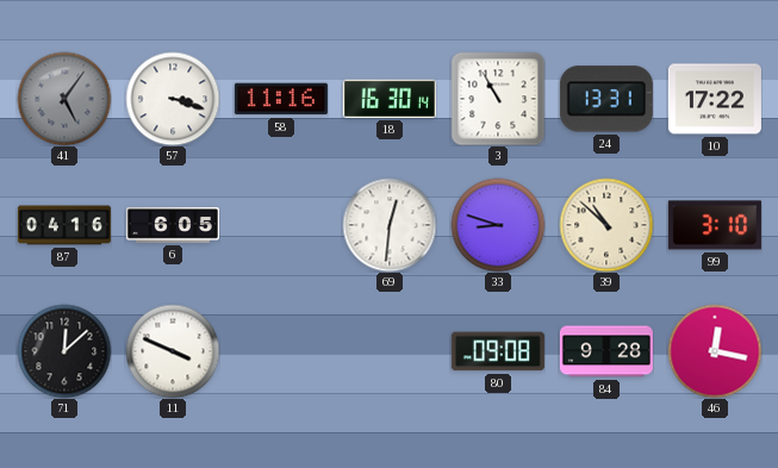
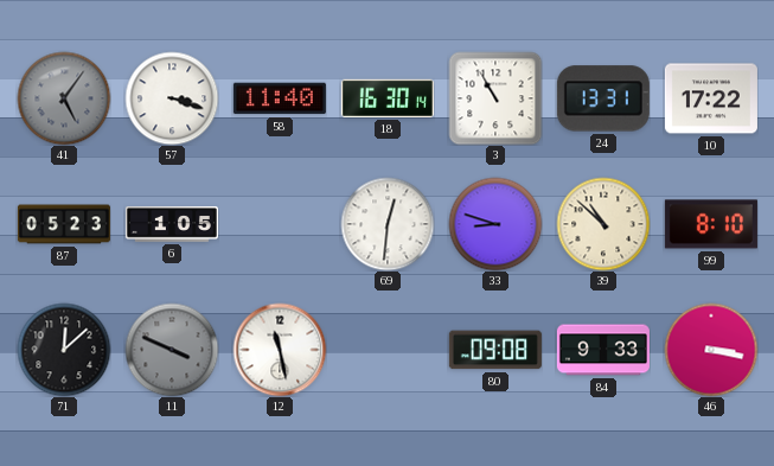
58: 11:16 -> 11:40 (280, 98)
87: 04:16 -> 05:23 (64, 224)
6: 6:05 -> 1:05 (172, 224)
99: 3:10 -> 8:10 (711, 224)
11 dial: white -> grey (172, 350)
12: none -> 11:28 (280, 350)
84: 9:28 -> 9:33 (603, 350)
46: 12:17 -> 3:17 (711, 350)
